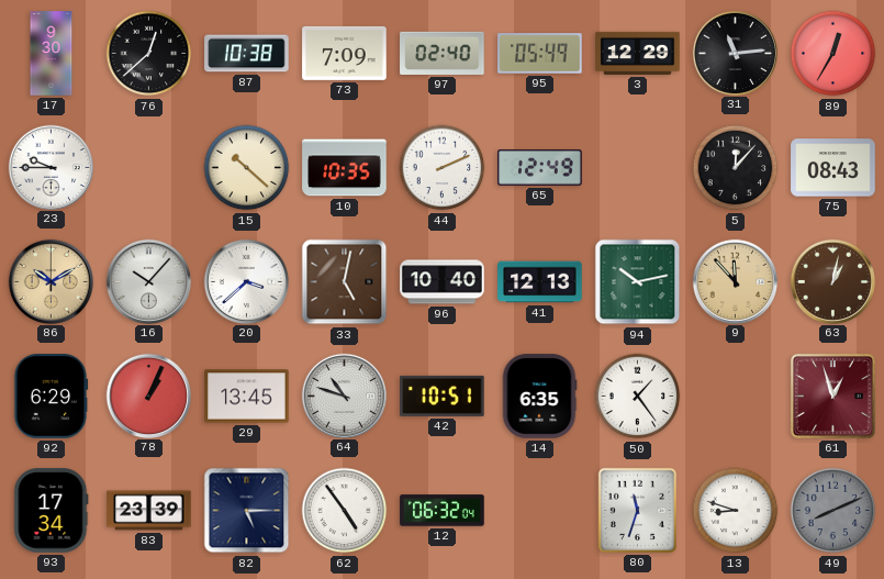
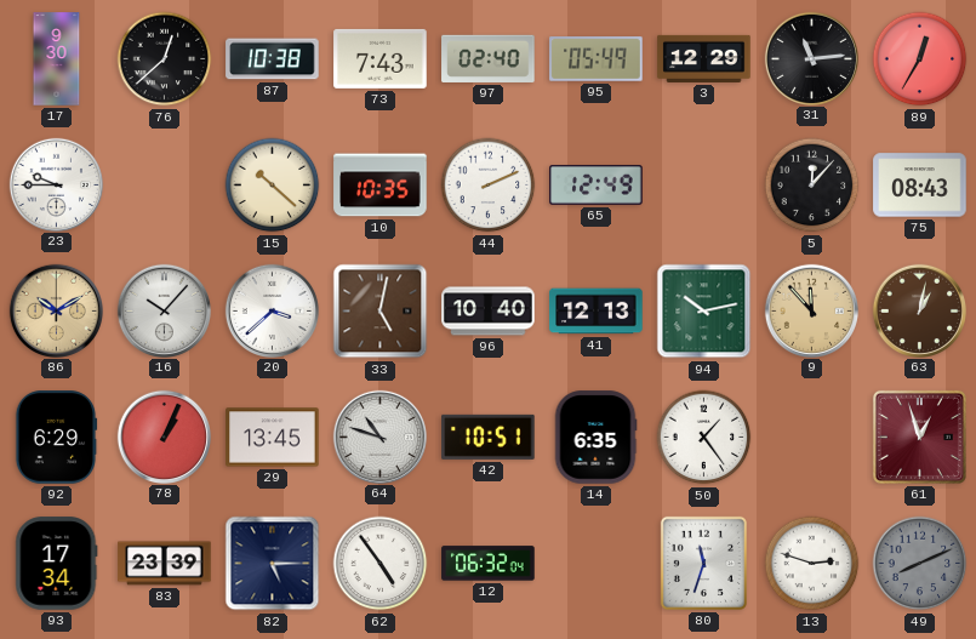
73: 7:09 -> 7:43 (381, 58)
13: 8:48 -> 2:48 (812, 564)
